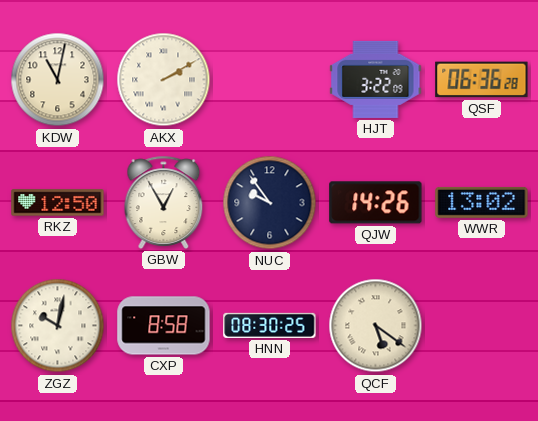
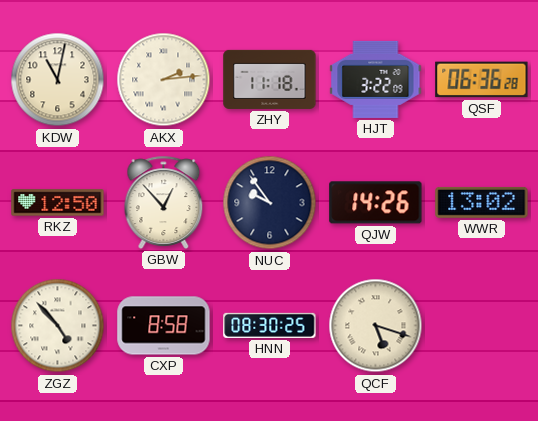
AKX: 2:10 -> 2:14 (164, 80)
ZHY: none -> 11:18 (270, 79)
GBW: 12:55 -> 12:53 (164, 202)
ZGZ: 10:02 -> 4:53 (58, 326)
QCF: 5:21 -> 5:18 (376, 326)
